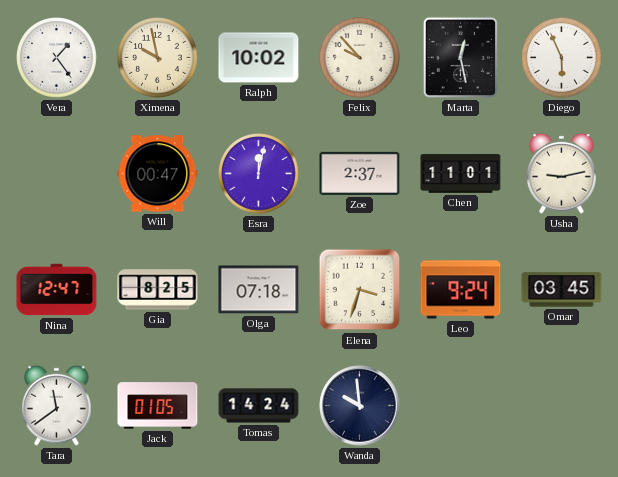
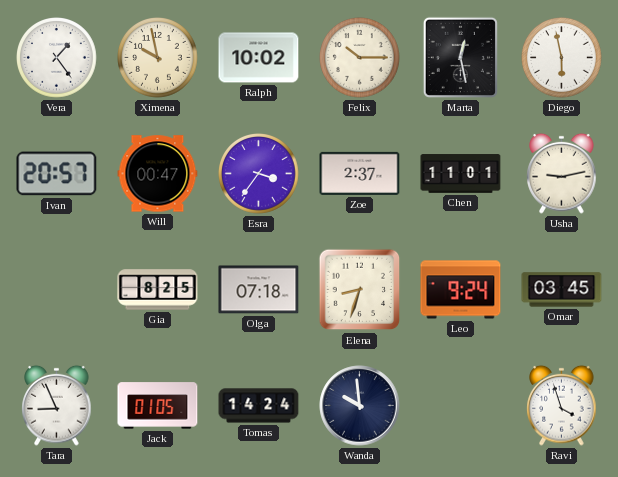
Felix: 9:53 -> 10:15 (360, 58)
Diego: 5:56 -> 5:58 (562, 58)
Ivan: none -> 20:57 (57, 174)
Esra: 12:02 -> 3:36 (259, 174)
Nina: 12:47 -> none (57, 290)
Elena: 3:33 -> 8:33 (360, 290)
Tara: 11:39 -> 8:56 (57, 405)
Ravi: none -> 3:57 (562, 405)
